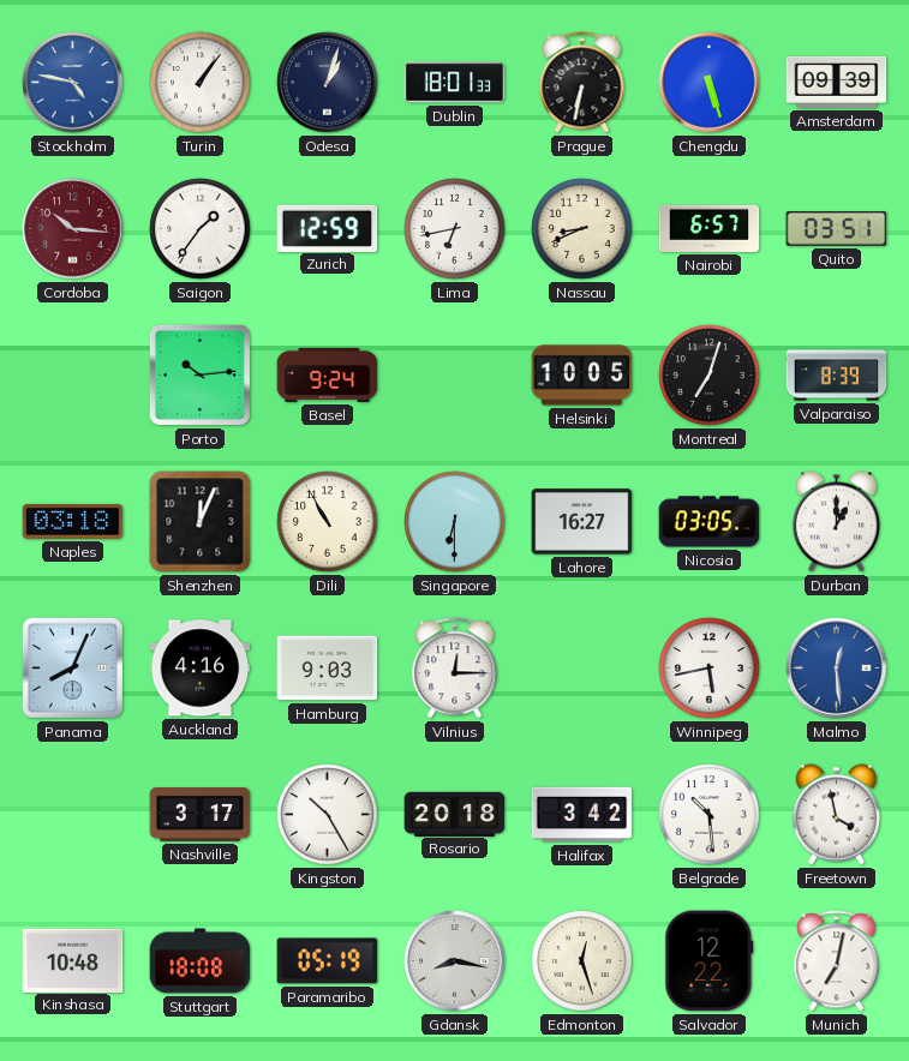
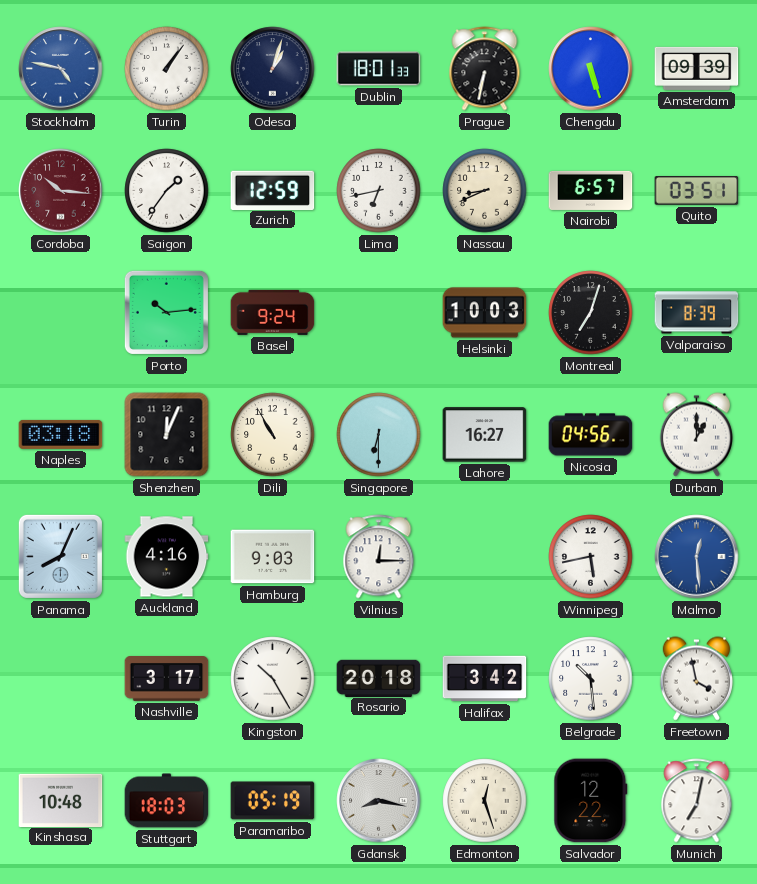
Helsinki: 10:05 -> 10:03 (485, 313)
Nicosia: 03:05 -> 04:56 (591, 435)
Stuttgart: 18:08 -> 18:03 (167, 801)
